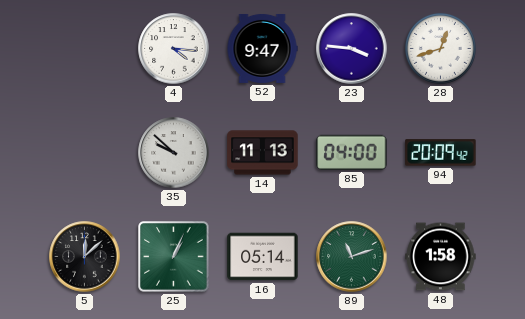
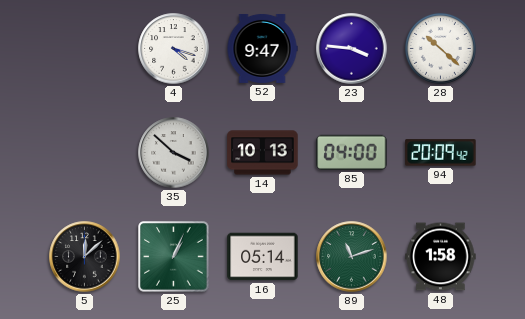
4: 4:16 -> 4:18 (174, 49)
28: 12:42 -> 10:22 (440, 48)
35: 9:52 -> 3:52 (174, 153)
14: 11:13 -> 10:13 (263, 153)
